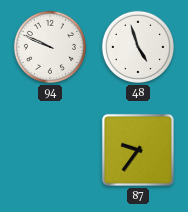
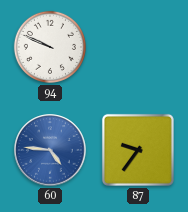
48: 4:57 -> none (138, 47)
60: none -> 4:46 (50, 150)
